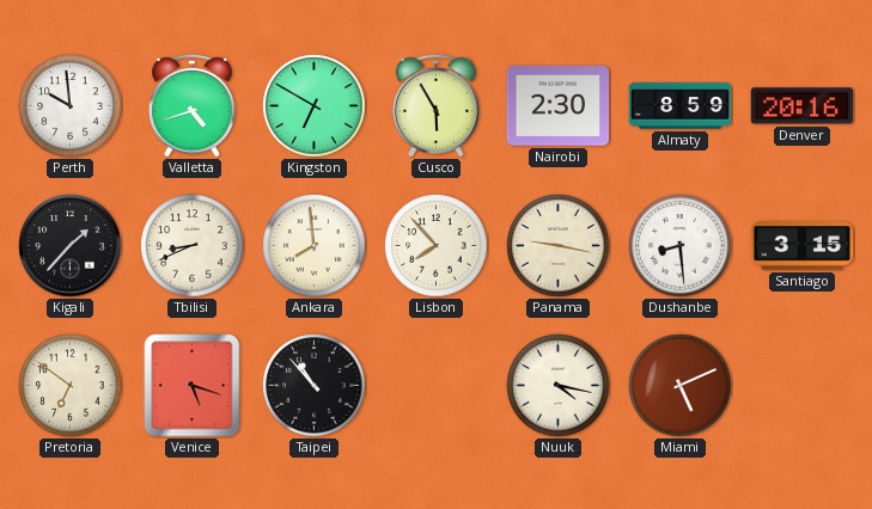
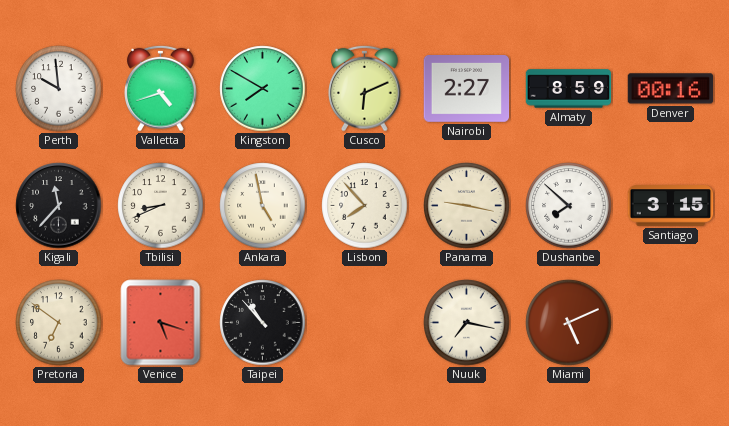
Kingston: 6:50 -> 7:50 (263, 89)
Cusco: 5:55 -> 6:11 (365, 88)
Nairobi: 2:30 -> 2:27 (467, 89)
Denver: 20:16 -> 00:16 (671, 89)
Kigali: 1:37 -> 11:37 (59, 206)
Ankara: 7:59 -> 4:58 (263, 206)
Dushanbe: 8:29 -> 7:52 (569, 206)
Nuuk: 4:17 -> 7:17 (467, 323)
